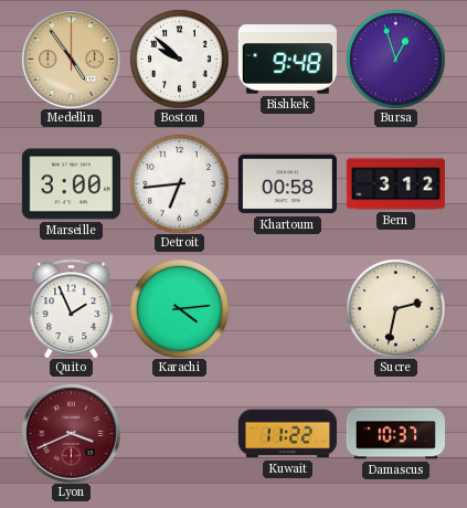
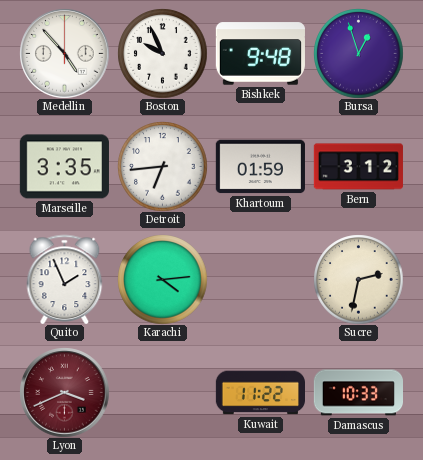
Medellin: 4:54 -> 4:53 (64, 53)
Medellin dial: champagne -> white (64, 53)
Boston: 9:52 -> 9:56 (162, 53)
Marseille: 3:00 -> 3:35 (64, 167)
Khartoum: 00:58 -> 01:59 (260, 167)
Damascus: 10:37 -> 10:33 (358, 393)
